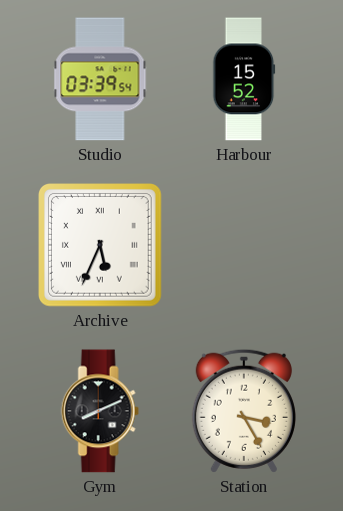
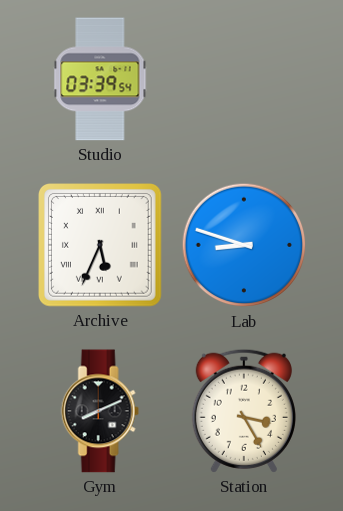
Harbour: 15:52 -> none (244, 79)
Lab: none -> 8:48 (244, 245)
